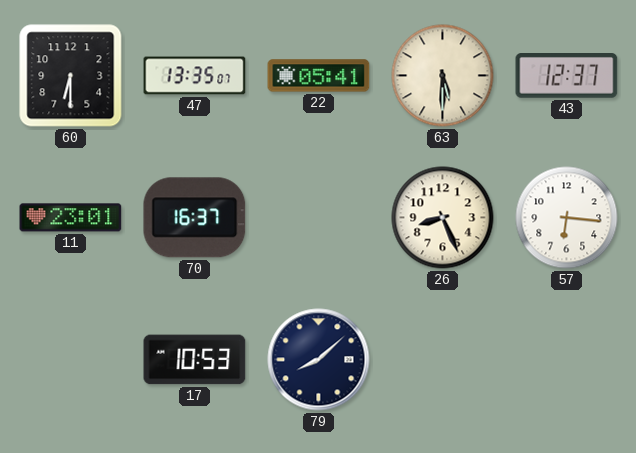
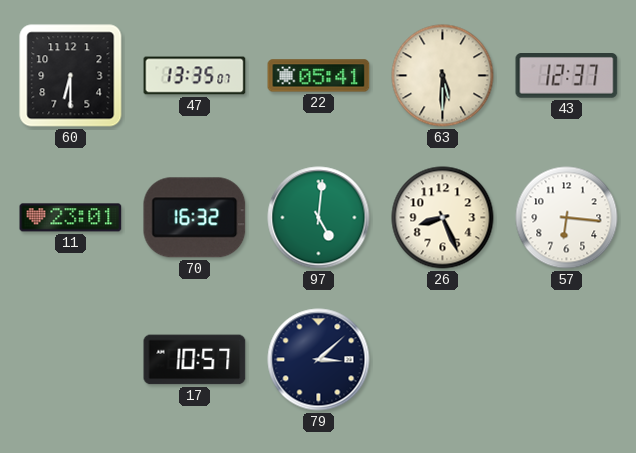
70: 16:37 -> 16:32 (195, 218)
97: none -> 5:01 (319, 218)
17: 10:53 -> 10:57 (195, 360)
79: 8:08 -> 3:08 (319, 360)
